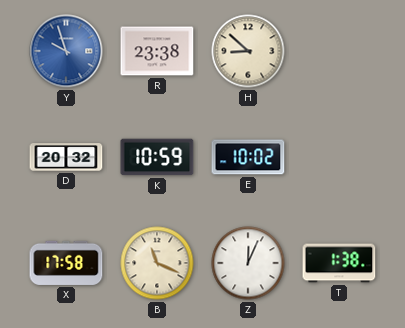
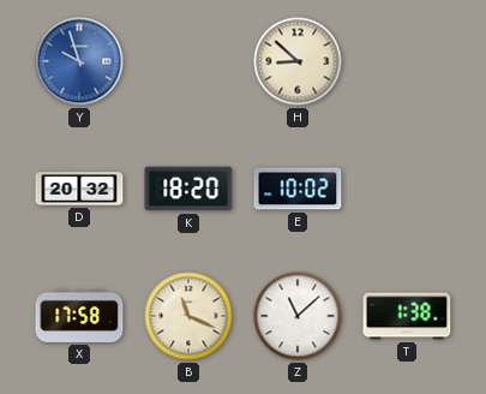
R: 23:38 -> none (157, 51)
K: 10:59 -> 18:20 (188, 189)
Z: 12:04 -> 11:08 (298, 316)
